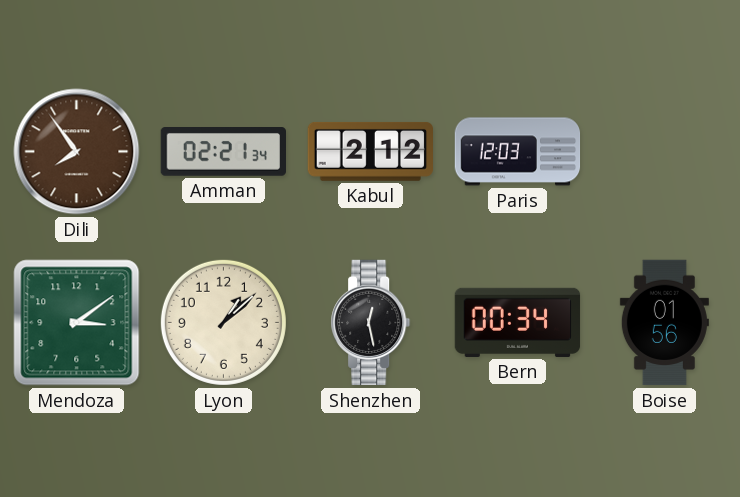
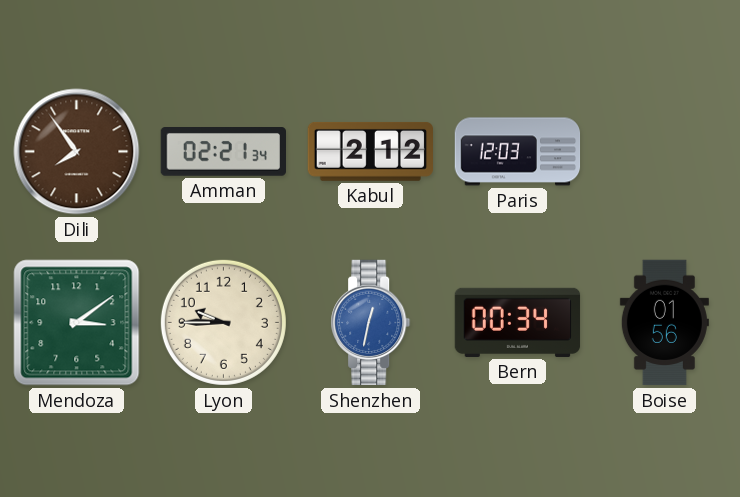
Lyon: 1:08 -> 9:45 (223, 322)
Shenzhen: 12:28 -> 12:32 (371, 323)
Shenzhen dial: black -> blue (371, 323)
